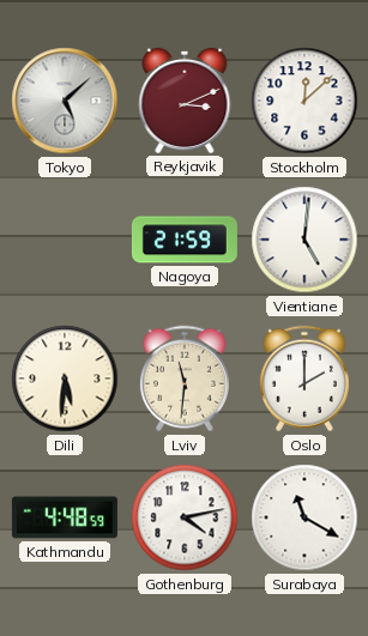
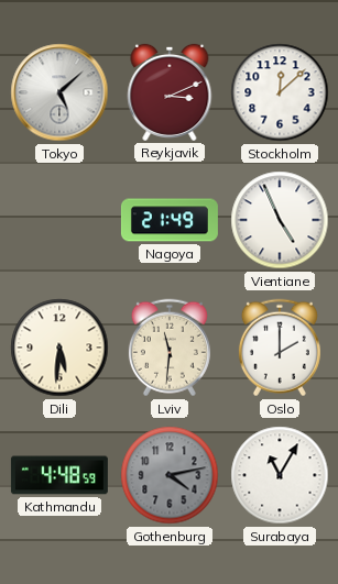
Nagoya: 21:59 -> 21:49 (170, 220)
Vientiane: 5:01 -> 4:56 (280, 220)
Gothenburg dial: white -> grey (170, 475)
Surabaya: 11:20 -> 11:05 (280, 475)
